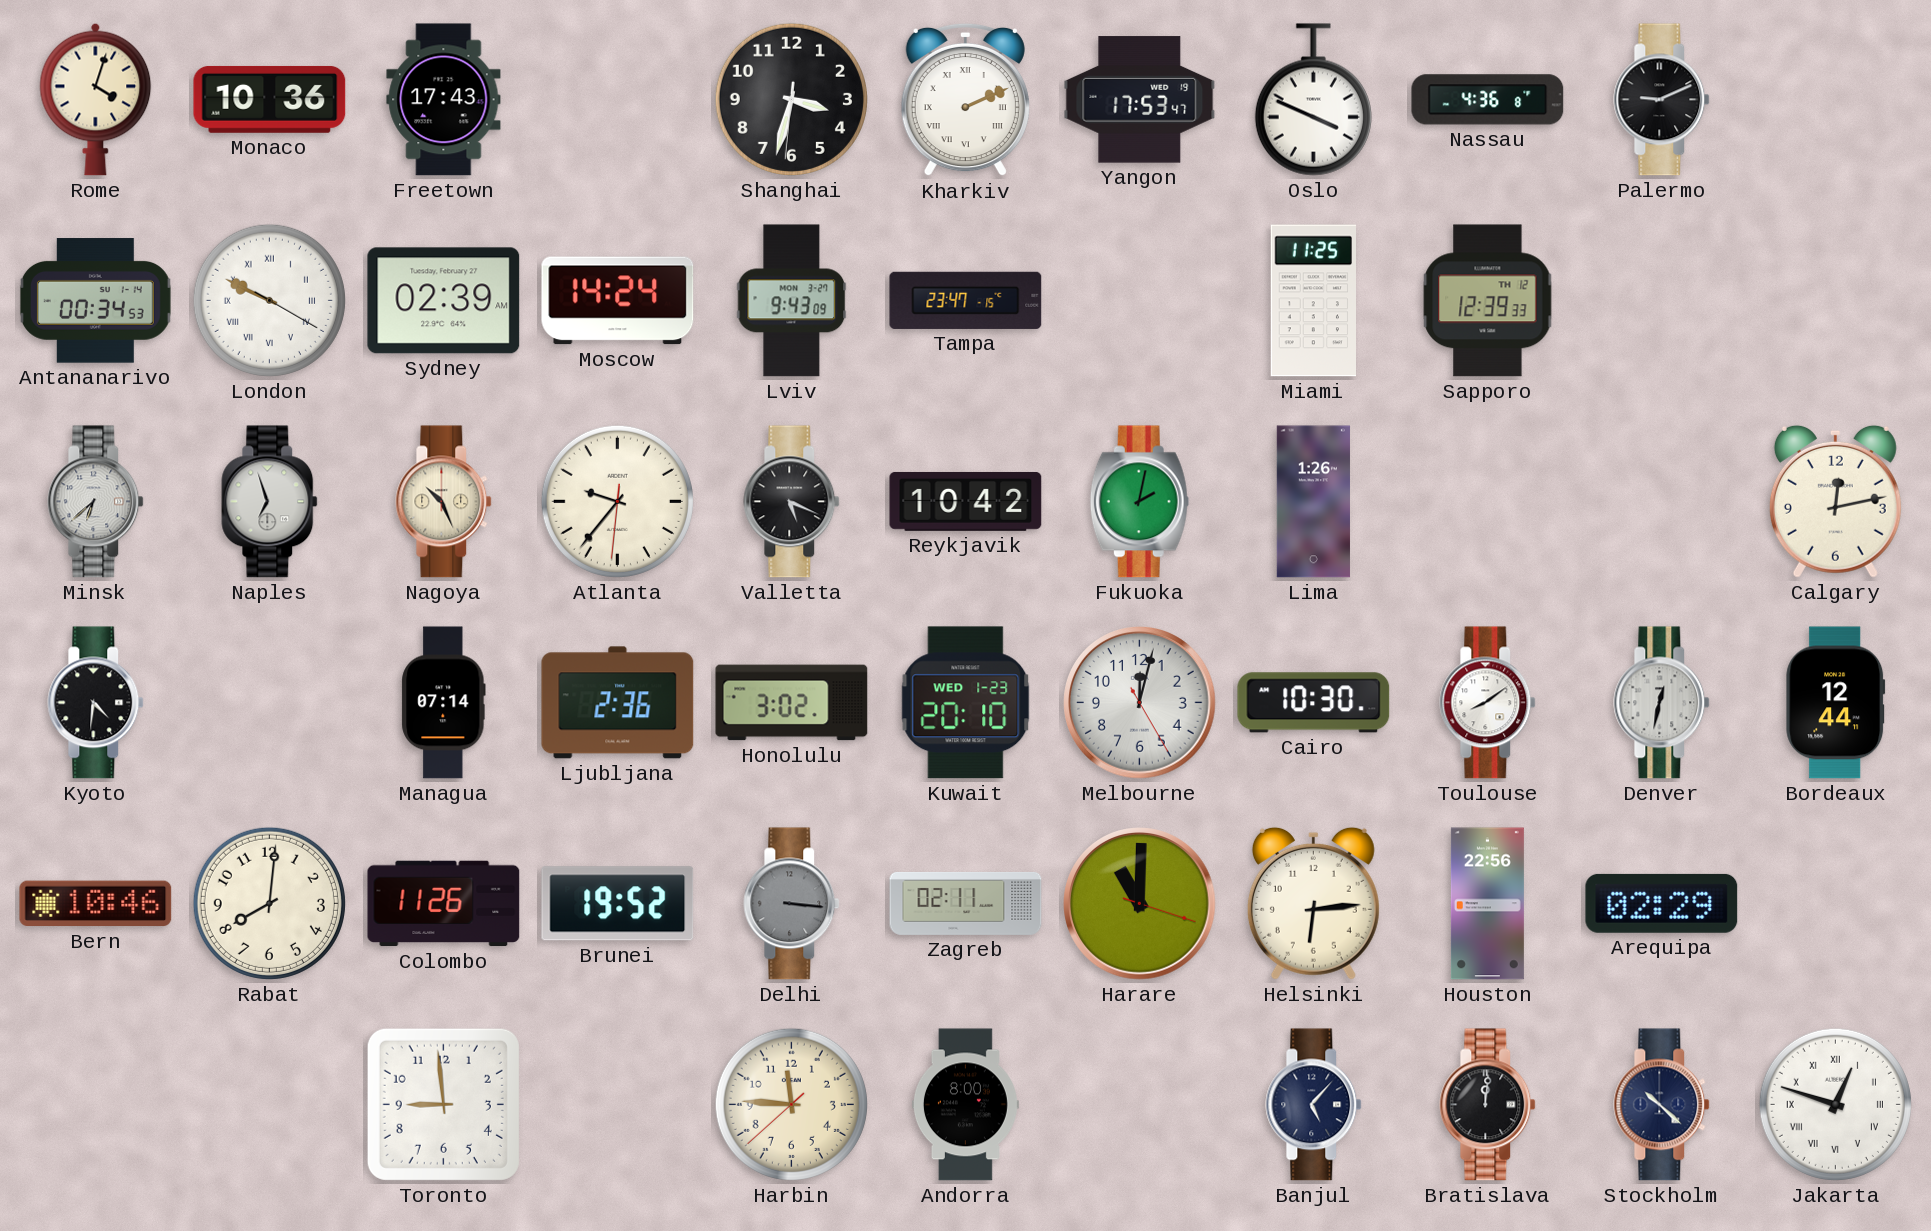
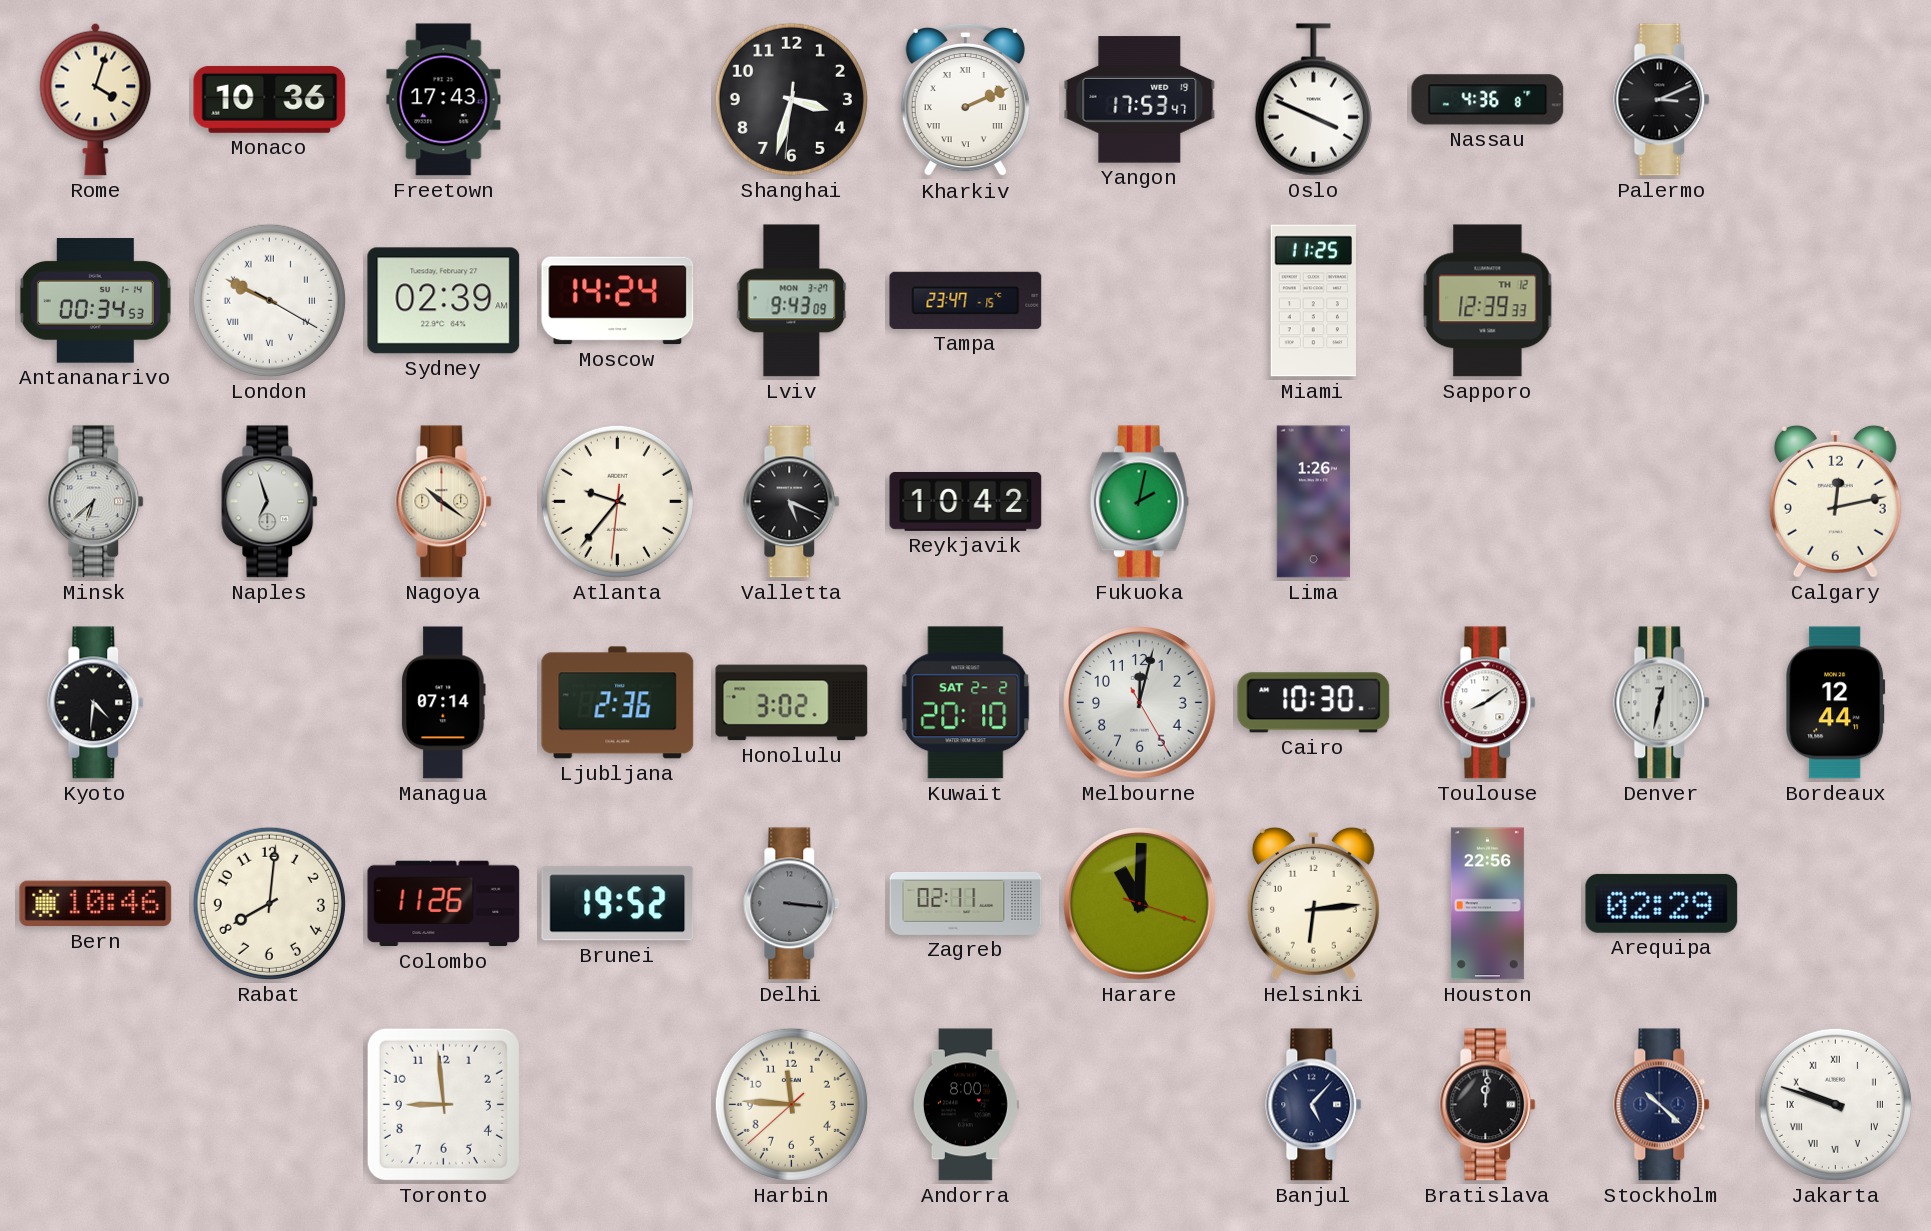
Palermo: 9:11 -> 3:11 (1662, 100)
Nagoya: 10:26 -> 10:21 (444, 502)
Kuwait date: WED 1-23 -> SAT 2-2 (966, 703)
Jakarta: 12:48 -> 9:48 (1835, 1104)
